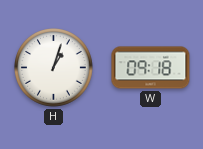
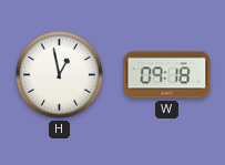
H: 1:03 -> 12:58 (60, 75)
